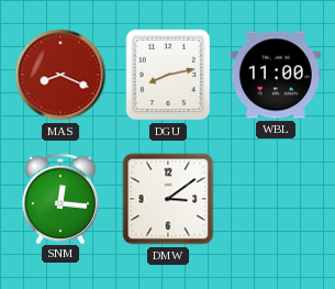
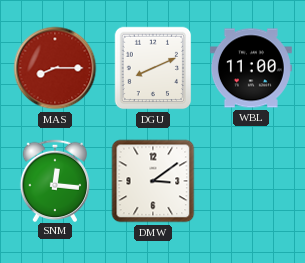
MAS: 8:19 -> 8:15 (55, 68)
DGU: 8:13 -> 8:11 (153, 68)
